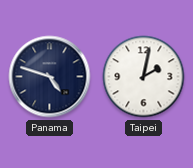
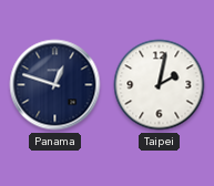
Panama: 4:48 -> 12:48 (55, 85)
